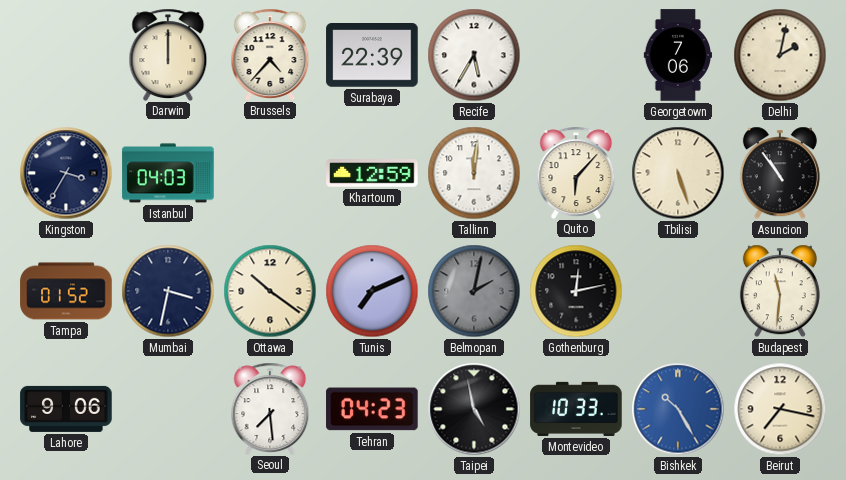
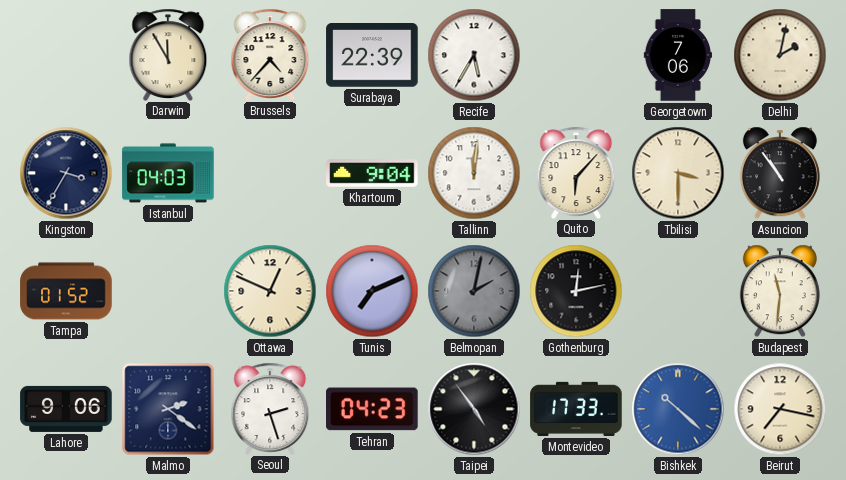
Darwin: 12:00 -> 11:55 (168, 54)
Khartoum: 12:59 -> 9:04 (372, 173)
Tbilisi: 5:27 -> 3:30 (678, 173)
Mumbai: 3:32 -> none (168, 291)
Ottawa: 10:21 -> 12:49 (270, 291)
Malmo: none -> 2:21 (168, 409)
Seoul: 7:29 -> 2:27 (270, 408)
Taipei: 4:58 -> 4:54 (474, 409)
Montevideo: 10:33 -> 17:33 (576, 409)
Bishkek: 10:25 -> 10:22 (678, 409)
